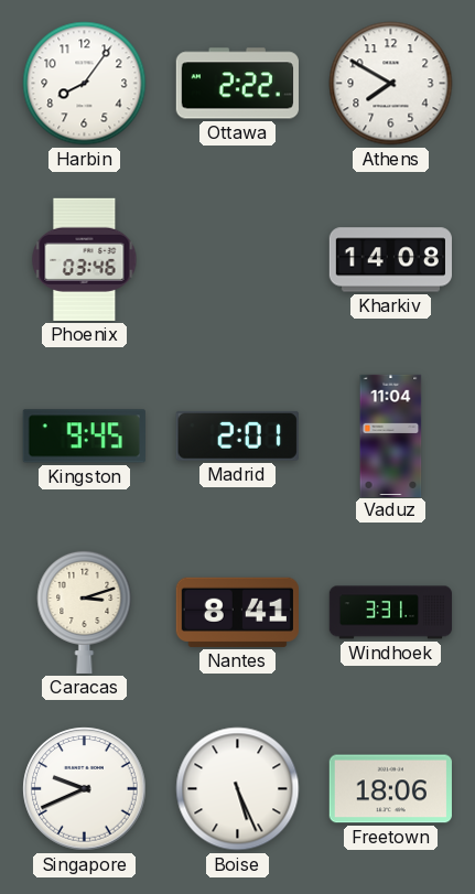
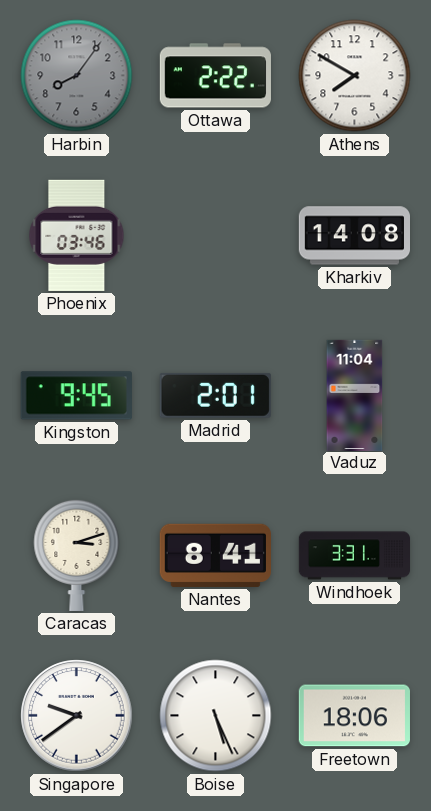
Harbin dial: white -> grey (77, 76)
Singapore: 9:41 -> 9:39 (77, 716)
